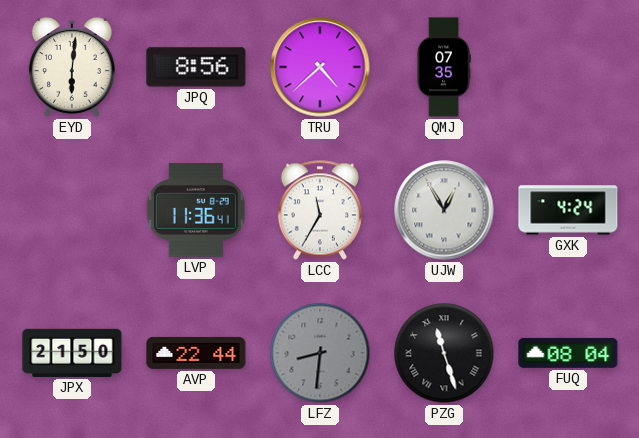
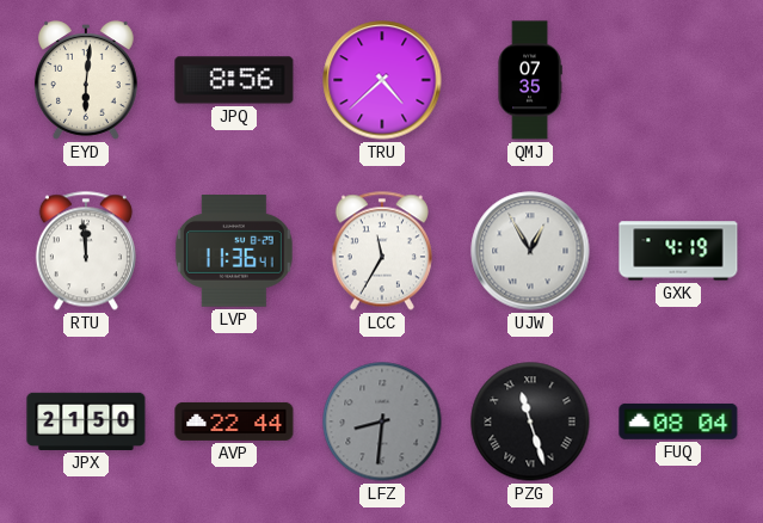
RTU: none -> 11:59 (86, 251)
GXK: 4:24 -> 4:19 (678, 251)
